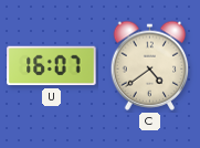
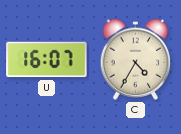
C: 4:39 -> 4:35 (136, 59)
